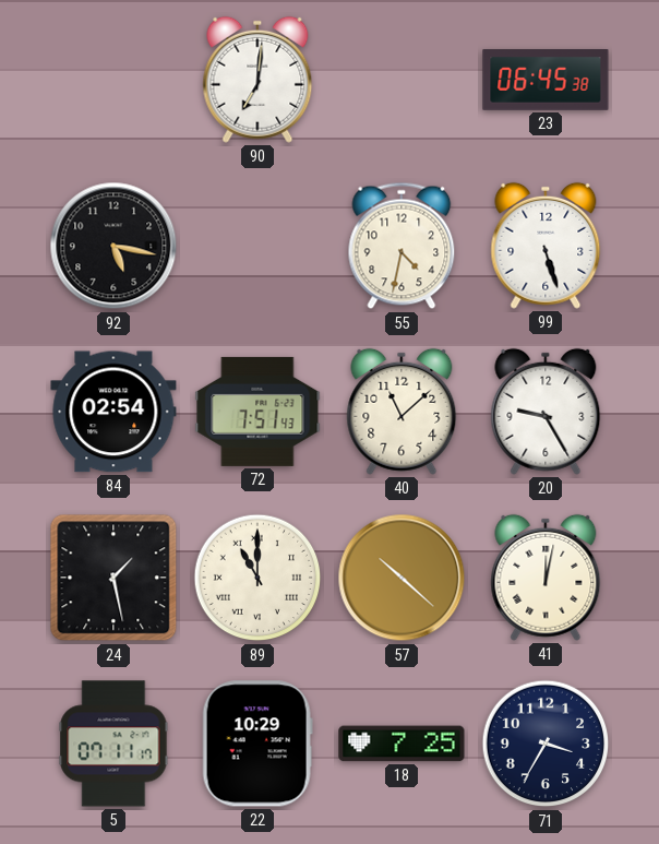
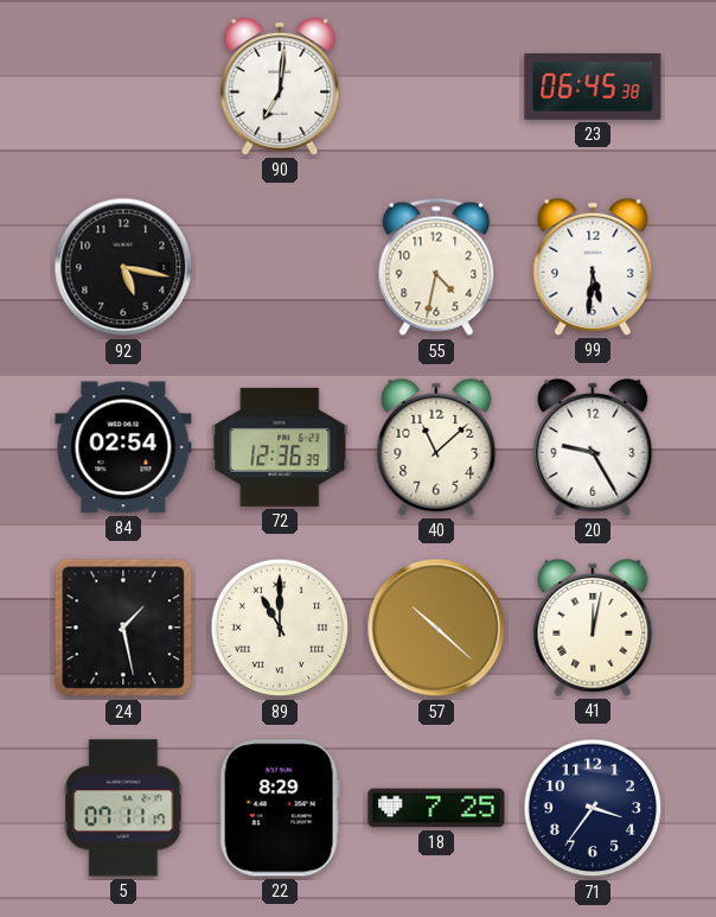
99: 5:27 -> 5:31 (593, 267)
72: 7:51 -> 12:36 (280, 447)
22: 10:29 -> 8:29 (280, 808)
71: 3:35 -> 3:36 (593, 808)
